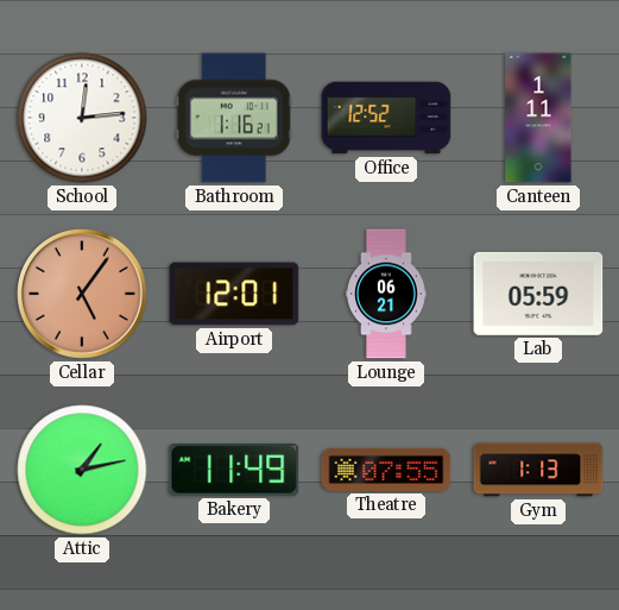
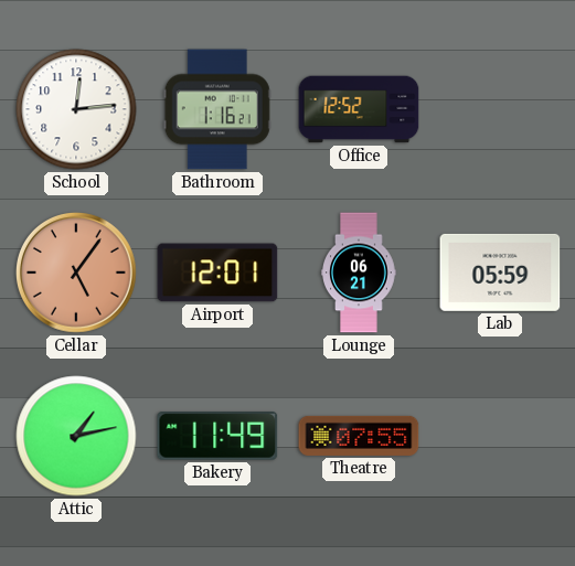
Canteen: 1:11 -> none (538, 118)
Gym: 1:13 -> none (538, 470)
